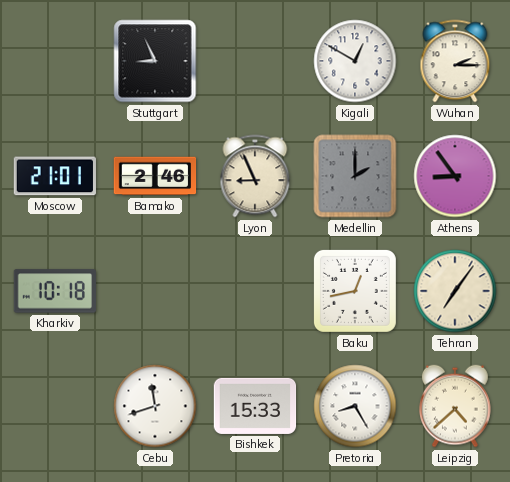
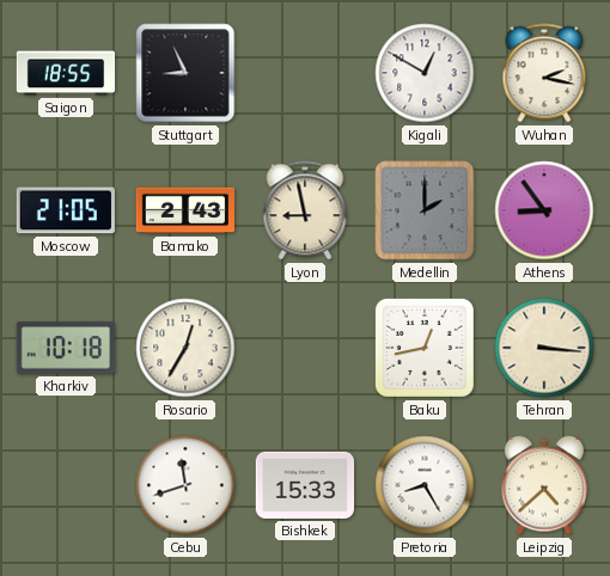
Saigon: none -> 18:55 (66, 73)
Wuhan: 2:15 -> 2:17 (544, 73)
Moscow: 21:01 -> 21:05 (66, 210)
Bamako: 2:46 -> 2:43 (185, 210)
Lyon: 8:56 -> 8:58 (305, 210)
Rosario: none -> 12:35 (185, 348)
Tehran: 7:06 -> 3:16 (544, 348)
